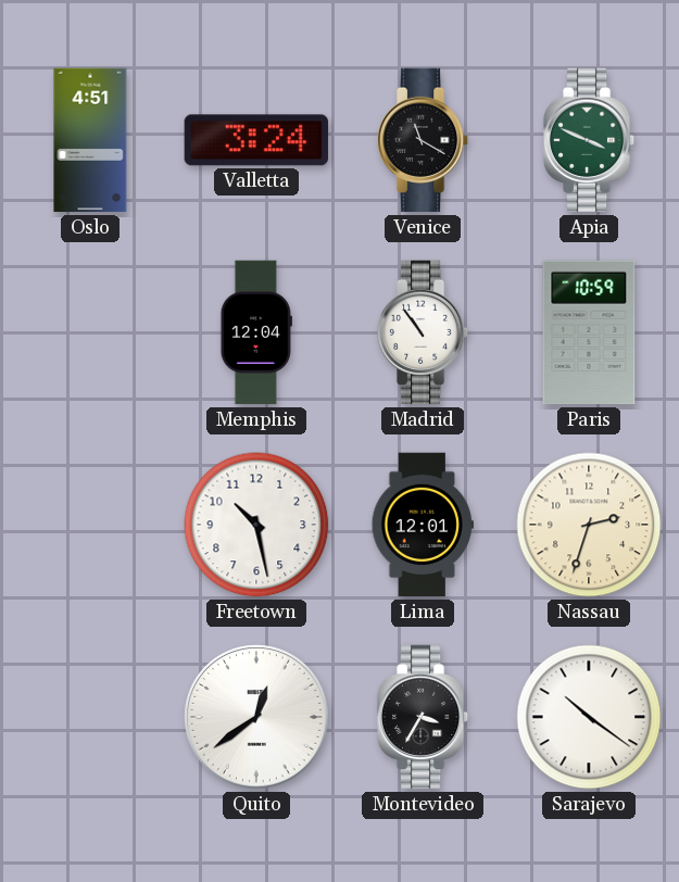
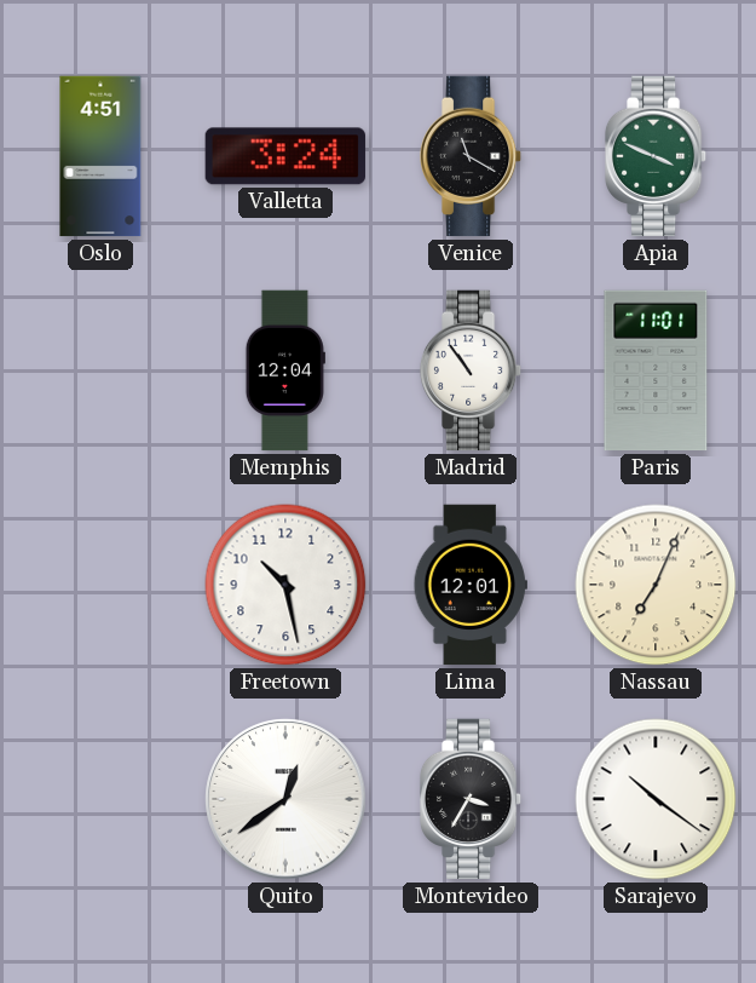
Paris: 10:59 -> 11:01 (656, 370)
Nassau: 2:33 -> 7:04 (656, 585)
